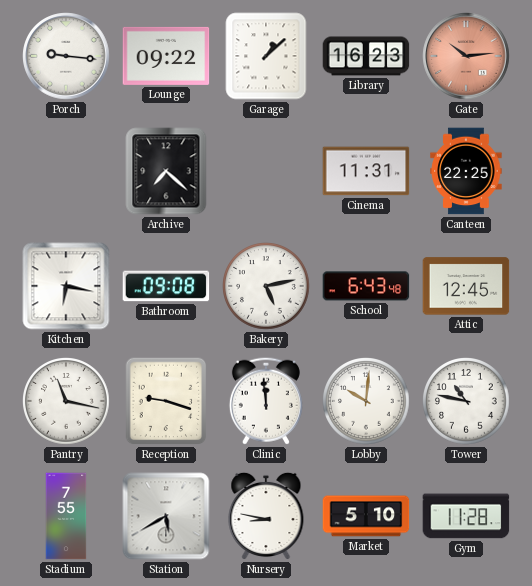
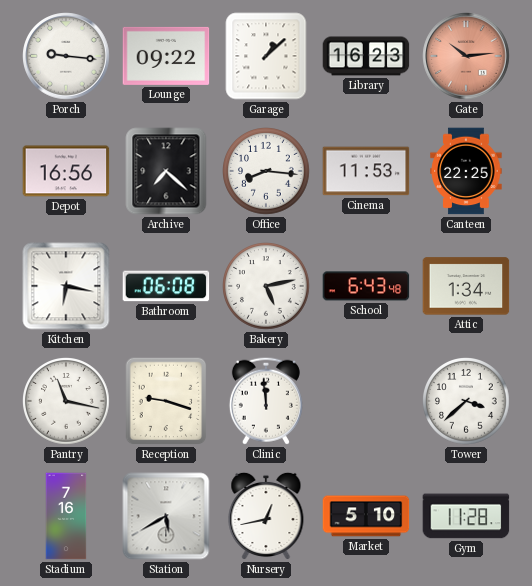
Depot: none -> 16:56 (66, 171)
Office: none -> 8:16 (267, 172)
Cinema: 11:31 -> 11:53 (366, 171)
Bathroom: 09:08 -> 06:08 (166, 286)
Attic: 12:45 -> 1:34 (466, 286)
Lobby: 10:01 -> none (367, 402)
Tower: 10:47 -> 3:38 (467, 402)
Stadium: 7:55 -> 7:16 (66, 516)
Nursery: 8:47 -> 12:43 (266, 516)
